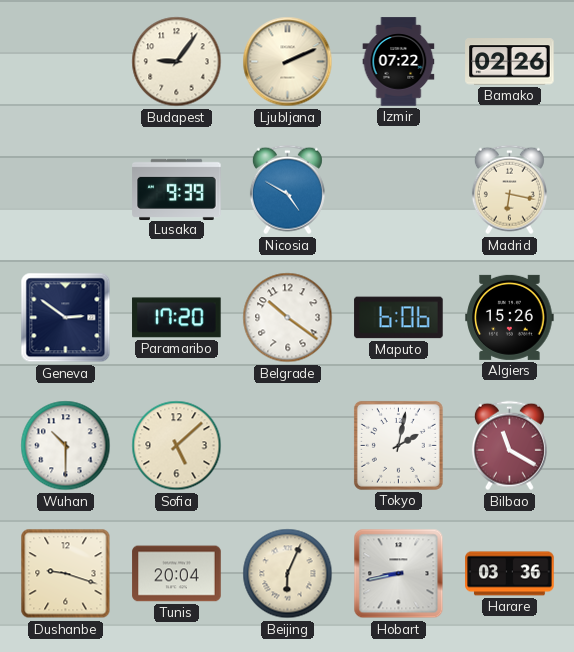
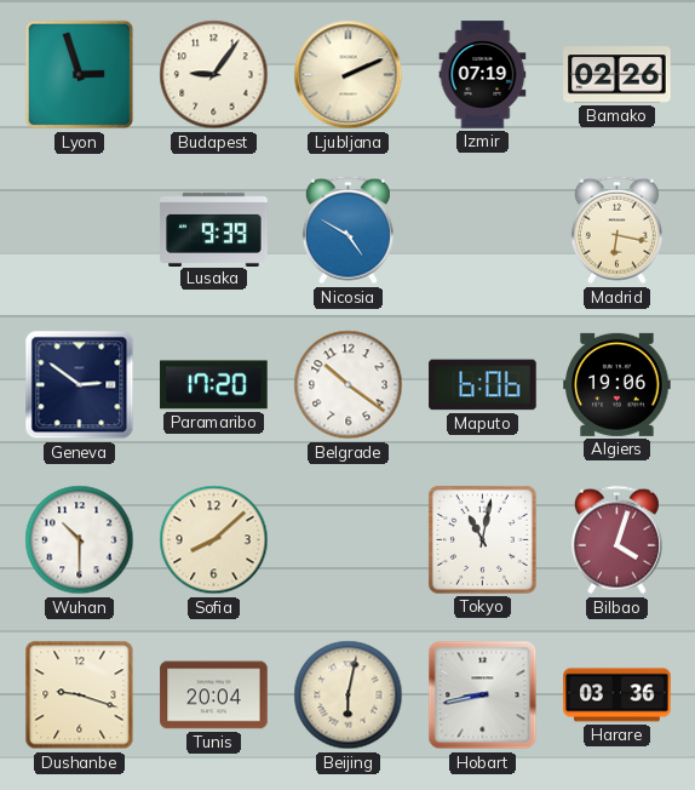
Lyon: none -> 2:57 (80, 75)
Izmir: 07:22 -> 07:19 (483, 75)
Algiers: 15:26 -> 19:06 (618, 384)
Sofia: 5:08 -> 8:08 (214, 540)
Tokyo: 2:02 -> 11:02 (482, 539)
Bilbao: 11:20 -> 4:03 (616, 540)
Beijing: 6:04 -> 6:02 (349, 695)
